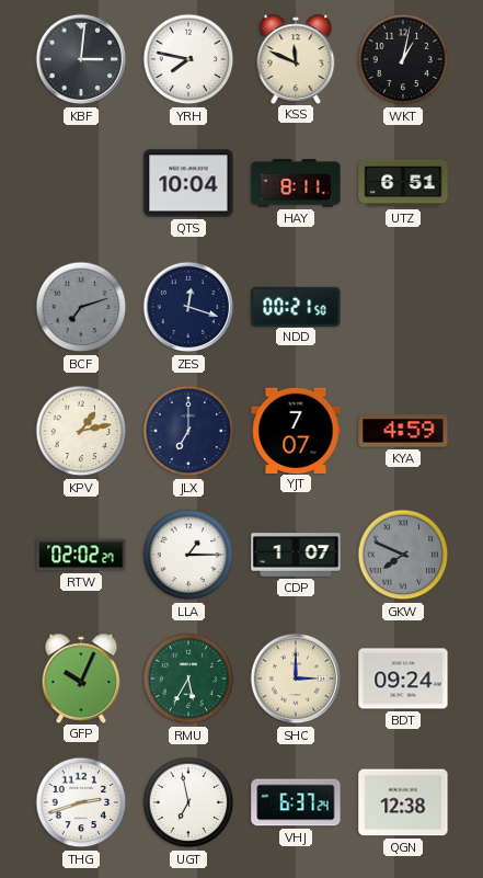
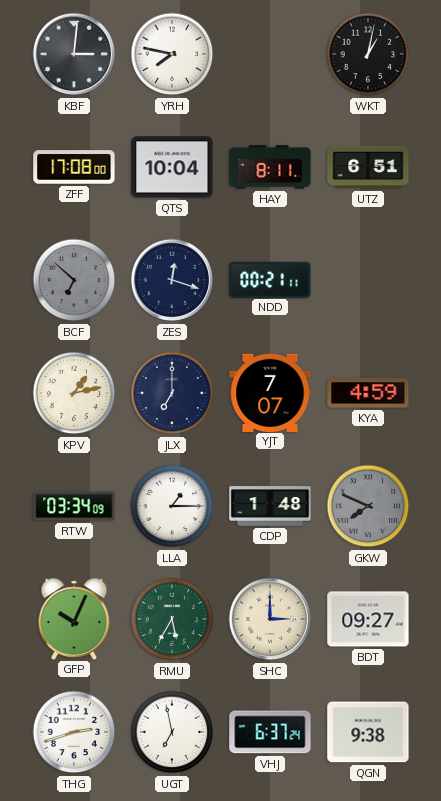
KSS: 11:49 -> none (296, 58)
ZFF: none -> 17:08 (74, 167)
BCF: 7:12 -> 6:52 (74, 280)
NDD: 00:21:50 -> 00:21:11 (270, 279)
RTW: 02:02 -> 03:34 (74, 506)
CDP: 1:07 -> 1:48 (270, 506)
BDT: 09:24 -> 09:27 (368, 619)
QGN: 12:38 -> 9:38 (368, 732)
